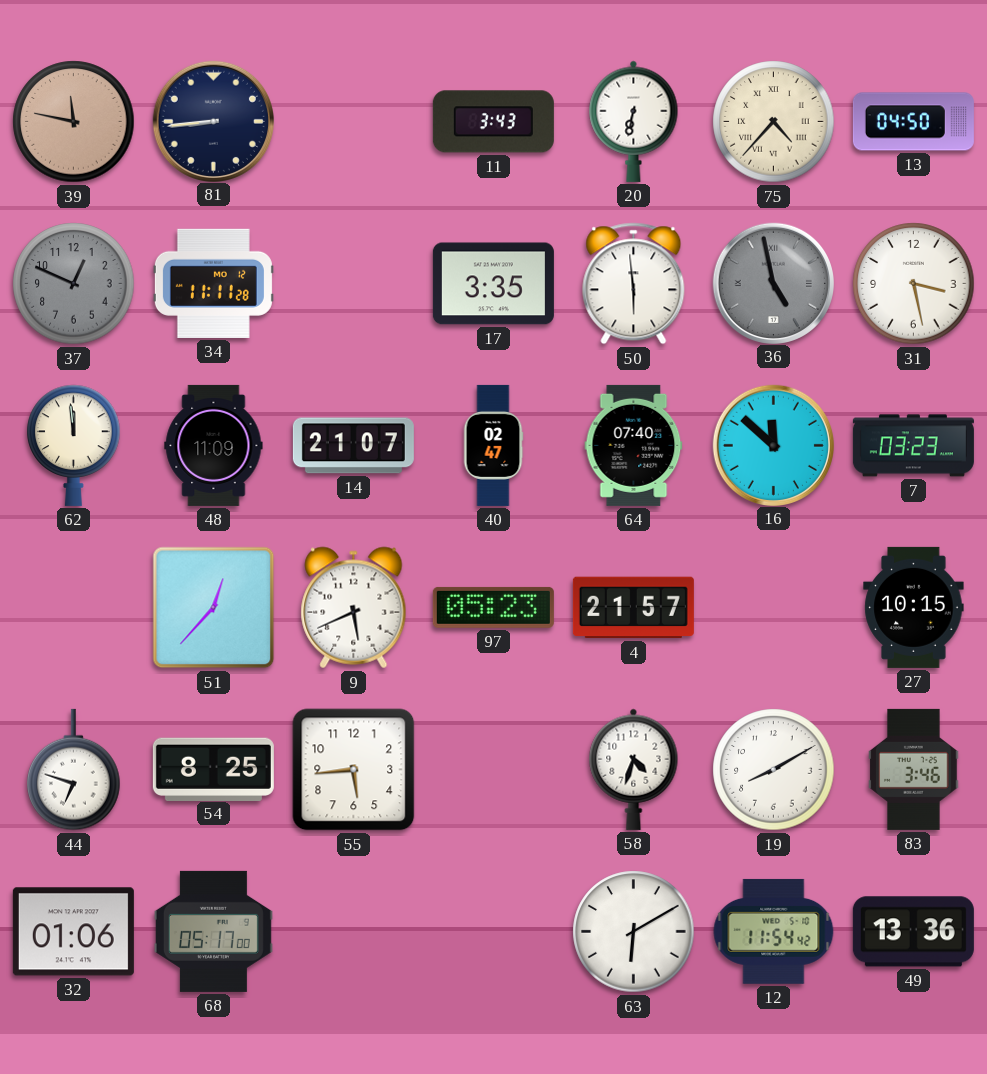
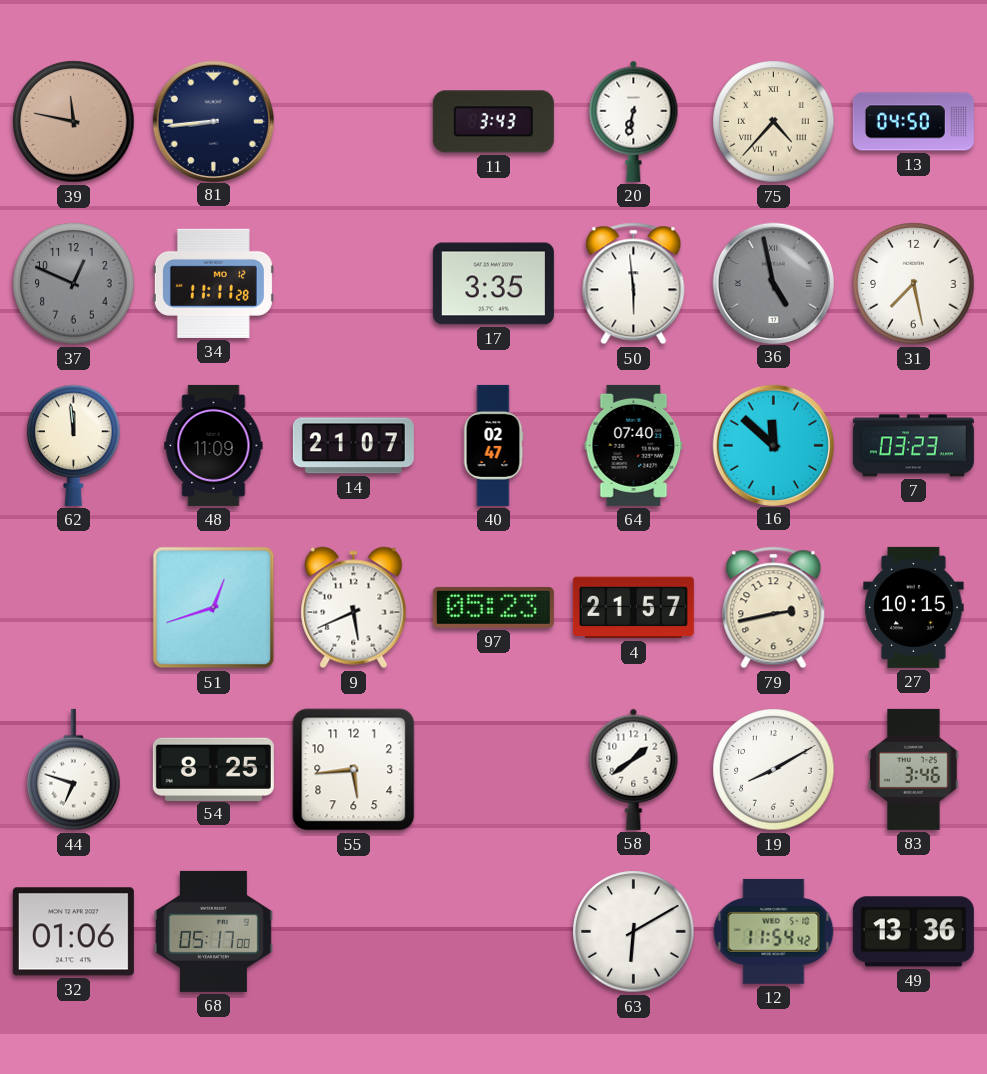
31: 3:28 -> 7:28 (914, 284)
51: 12:37 -> 12:42 (214, 608)
79: none -> 2:43 (774, 608)
58: 4:33 -> 1:39 (634, 769)
